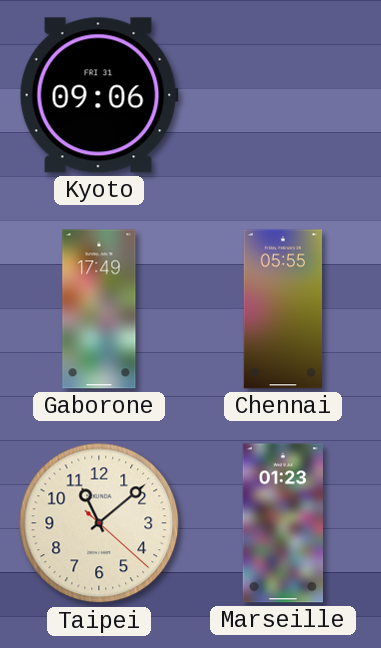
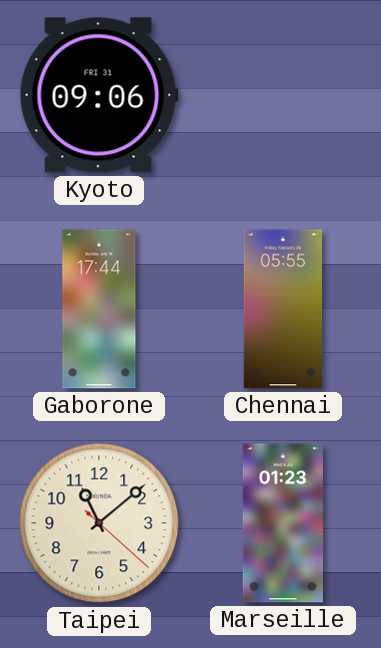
Gaborone: 17:49 -> 17:44 (99, 309)
